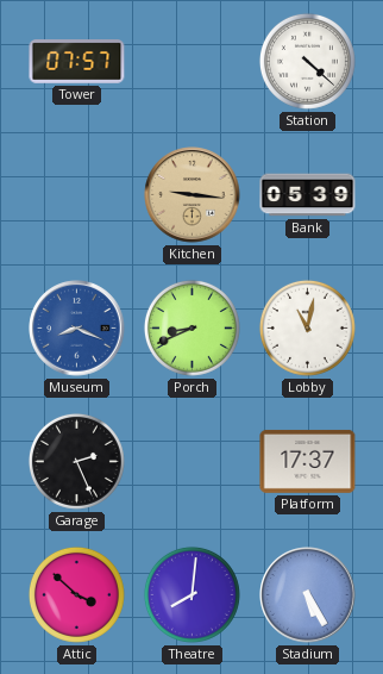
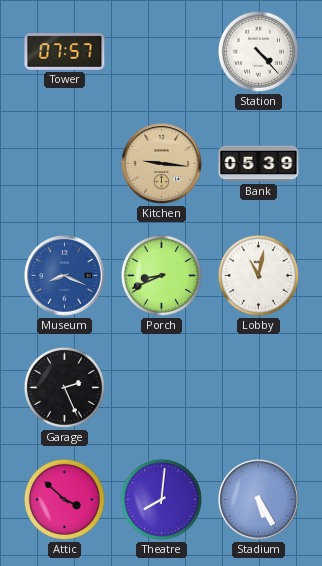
Station: 4:22 -> 4:23 (258, 51)
Platform: 17:37 -> none (308, 461)
